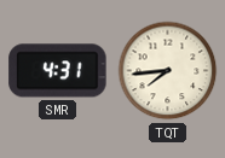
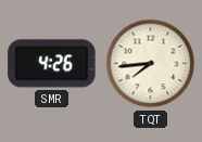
SMR: 4:31 -> 4:26 (52, 64)
